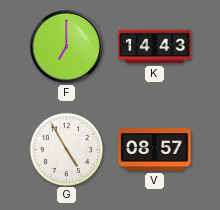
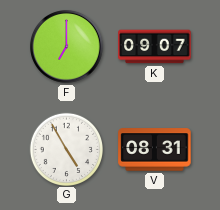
K: 14:43 -> 09:07 (155, 47)
V: 08:57 -> 08:31 (155, 150)
